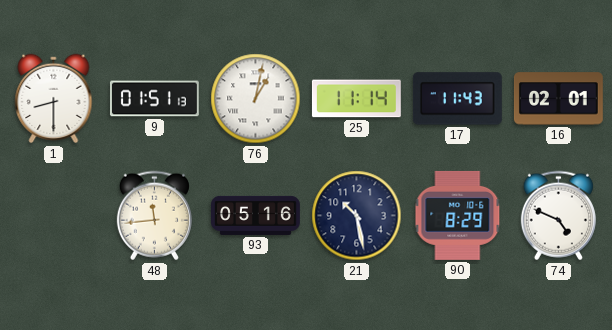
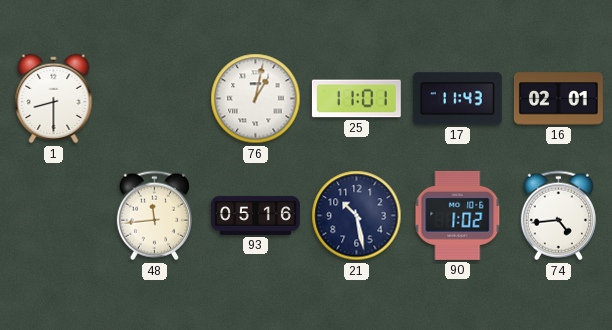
9: 01:51 -> none (154, 99)
25: 11:14 -> 11:01 (356, 99)
90: 8:29 -> 1:02 (458, 215)
74: 4:49 -> 4:44 (558, 216)
